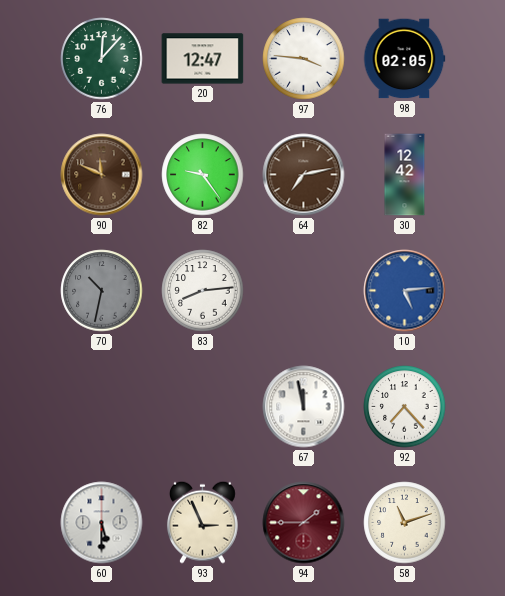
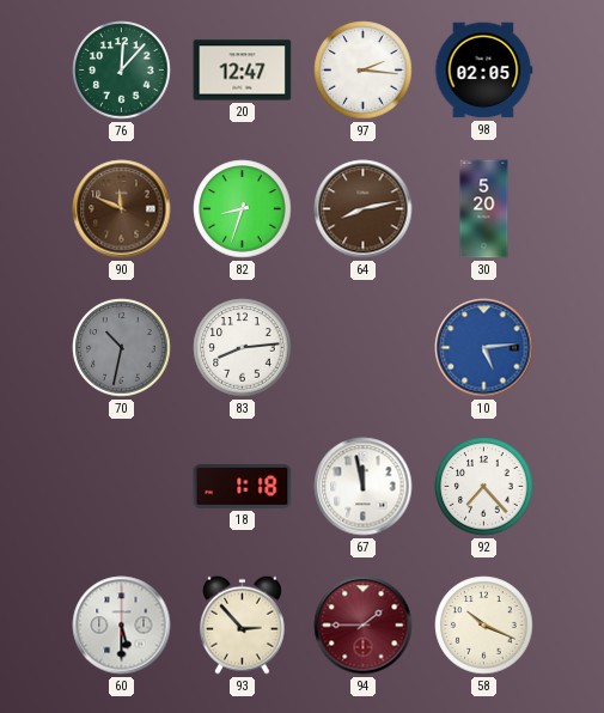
97: 3:46 -> 2:16 (364, 71)
82: 9:24 -> 8:33 (243, 209)
64: 7:13 -> 8:13 (364, 209)
30: 12:42 -> 5:20 (484, 209)
18: none -> 1:18 (243, 486)
93: 2:56 -> 2:53 (242, 624)
58: 11:12 -> 10:19 (484, 626)
